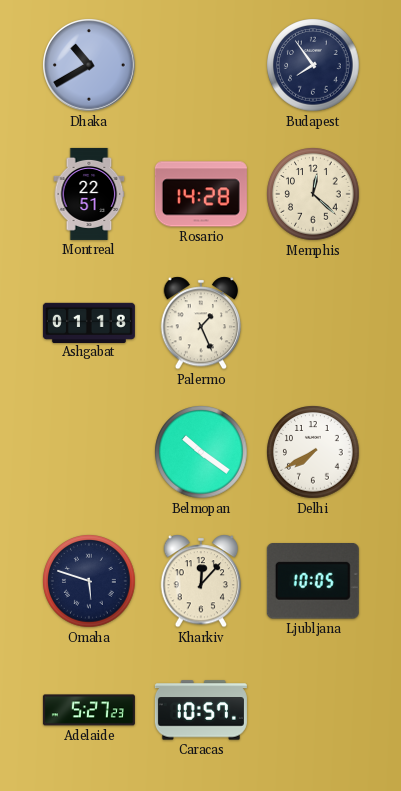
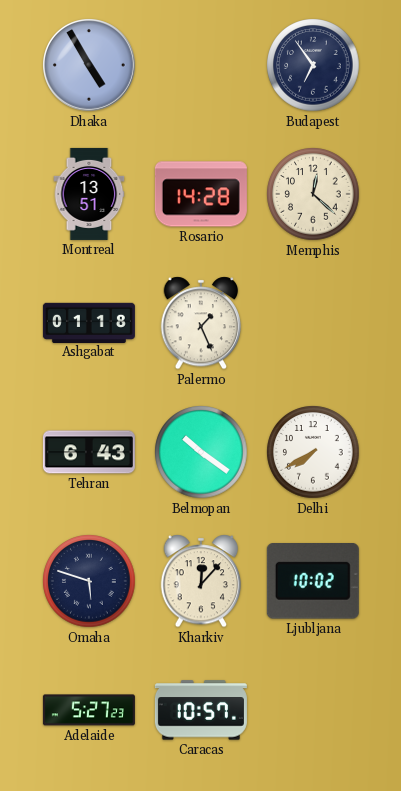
Dhaka: 10:40 -> 4:55 (90, 66)
Budapest: 7:54 -> 6:54 (313, 65)
Montreal: 22:51 -> 13:51 (89, 194)
Tehran: none -> 6:43 (89, 452)
Ljubljana: 10:05 -> 10:02 (313, 581)
